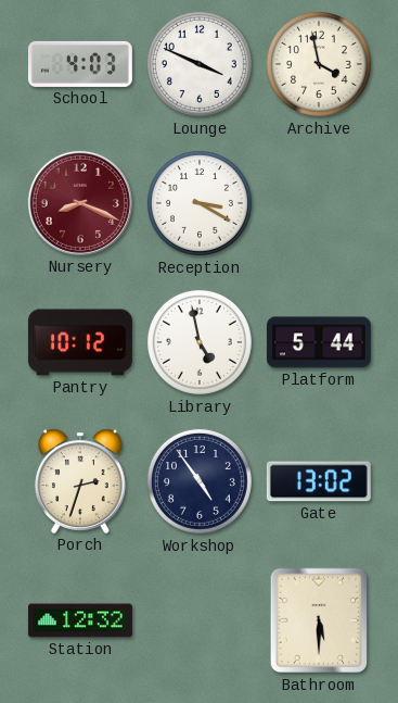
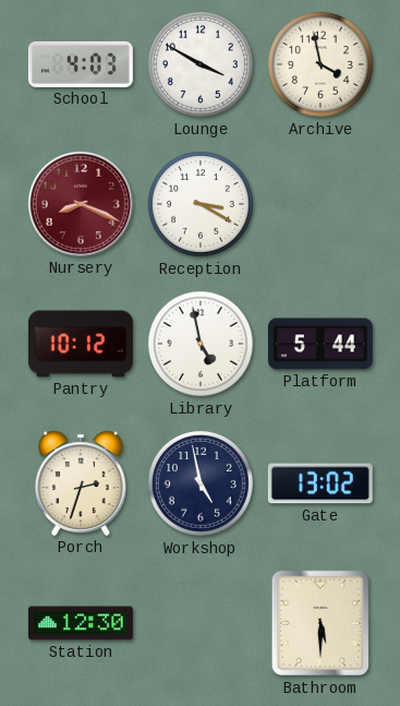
Lounge: 3:49 -> 3:50 (201, 64)
Workshop: 4:54 -> 4:58 (201, 483)
Station: 12:32 -> 12:30 (81, 623)
